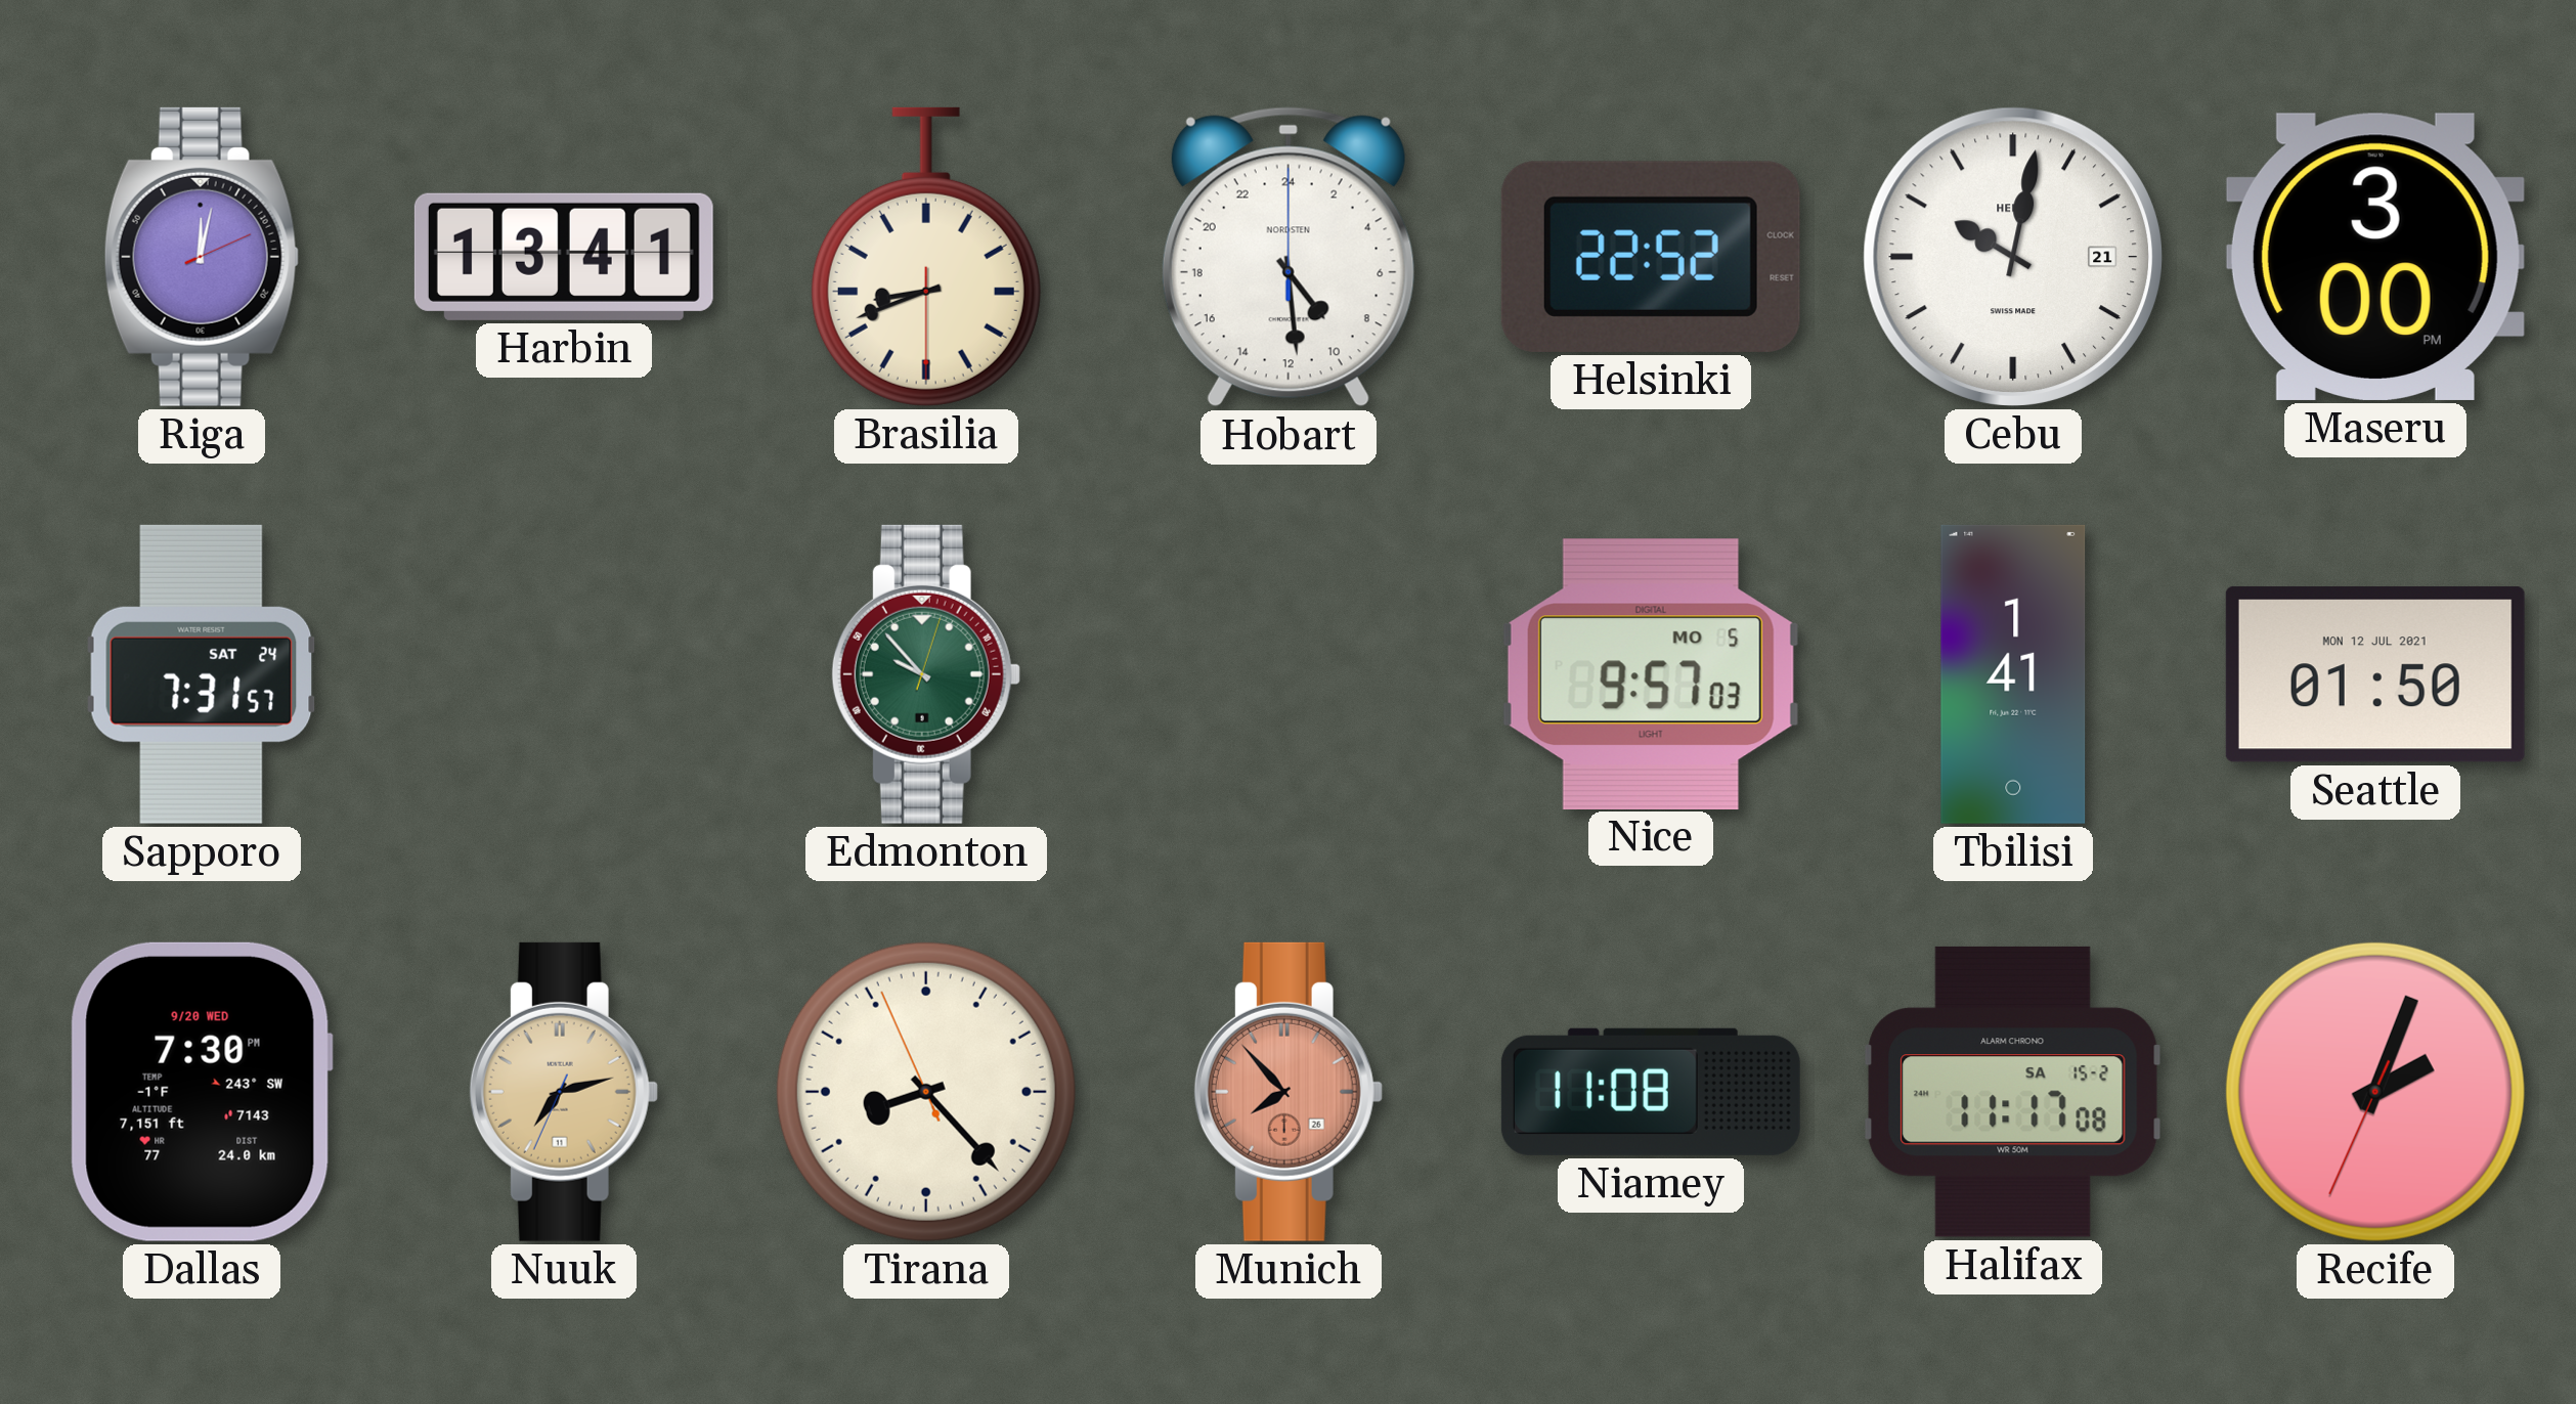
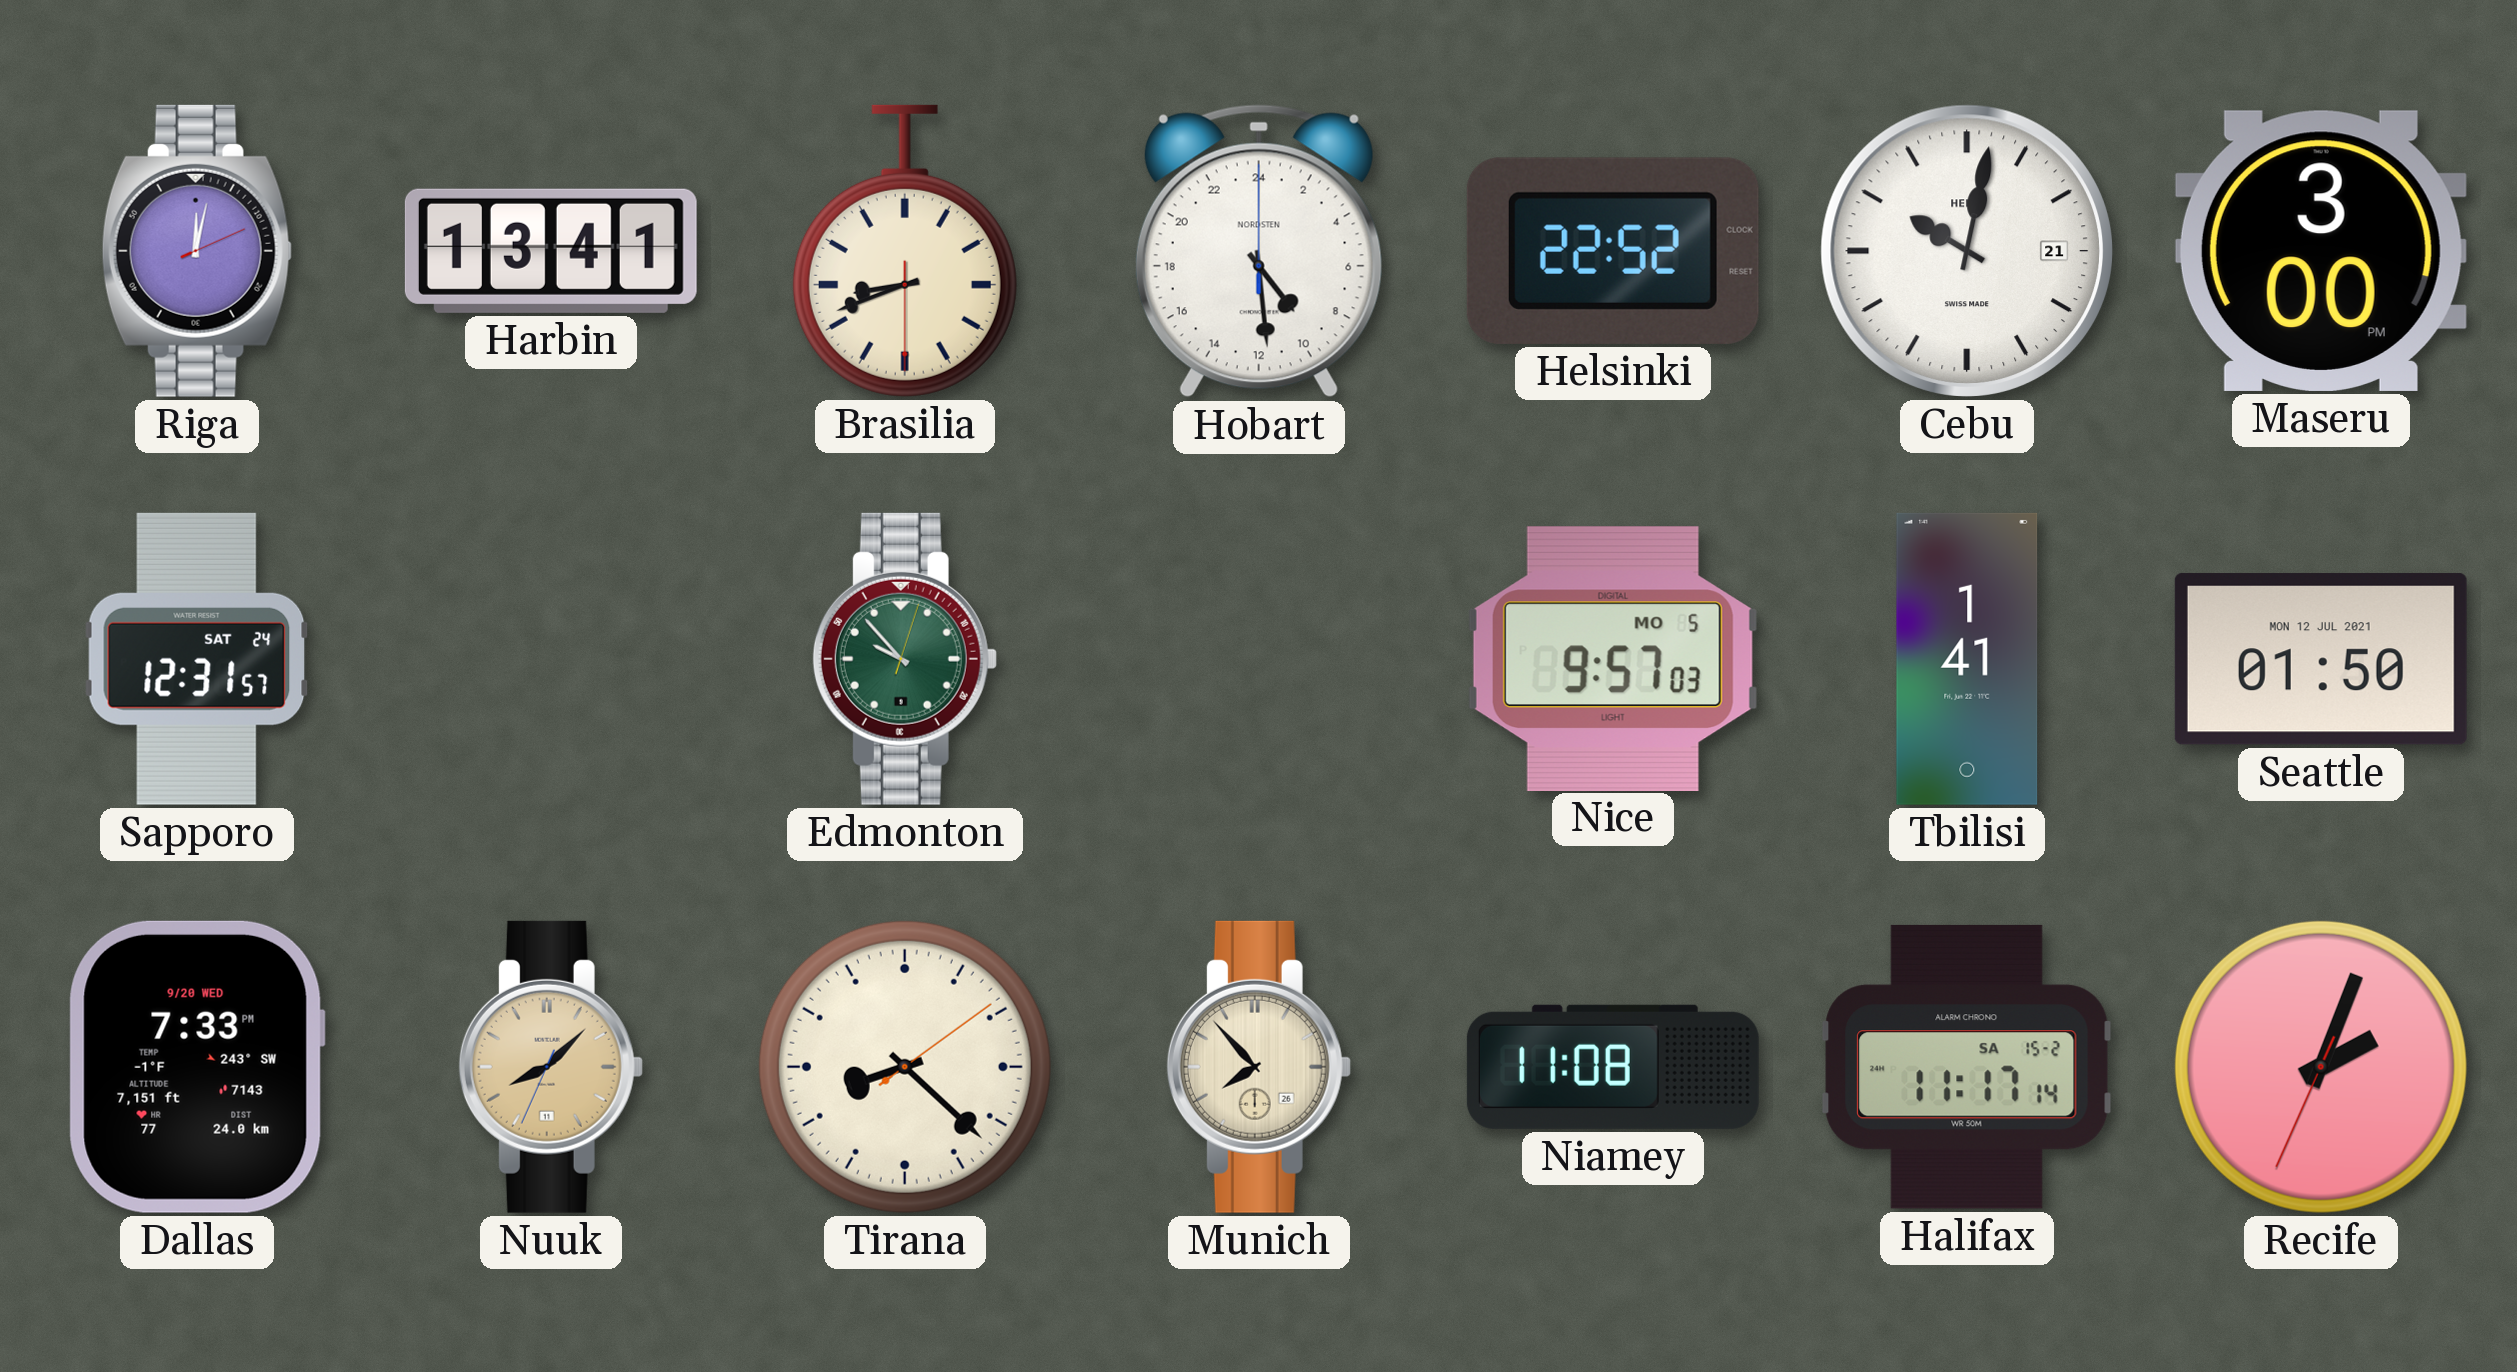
Sapporo: 7:31 -> 12:31 (197, 659)
Dallas: 7:30 -> 7:33 (197, 1067)
Nuuk: 7:12 -> 8:07 (551, 1067)
Tirana: 8:22:56 -> 8:22:09 (905, 1067)
Munich dial: salmon -> cream (1259, 1067)
Halifax: 11:17:08 -> 11:17:14 (1967, 1067)
